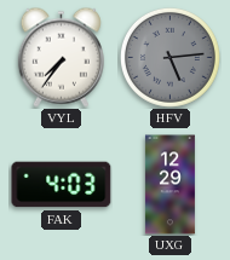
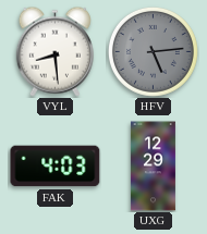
VYL: 7:36 -> 8:29 (54, 51)
